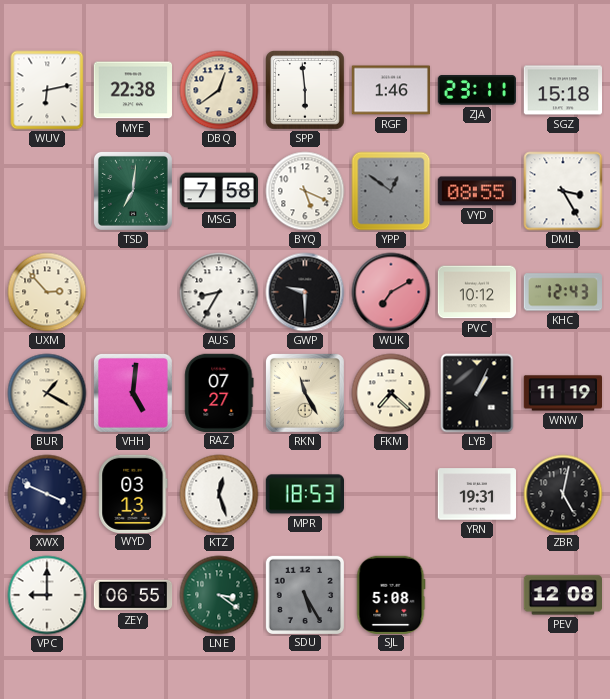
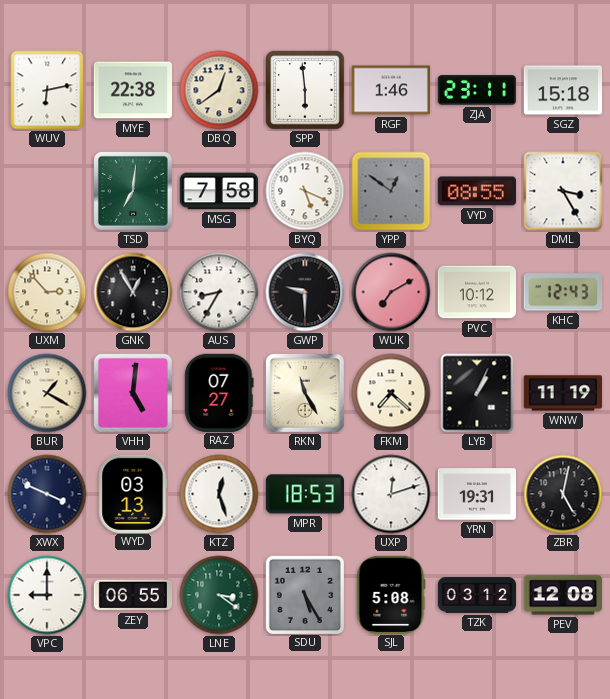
GNK: none -> 12:55 (133, 292)
UXP: none -> 12:12 (391, 494)
TZK: none -> 03:12 (477, 595)
